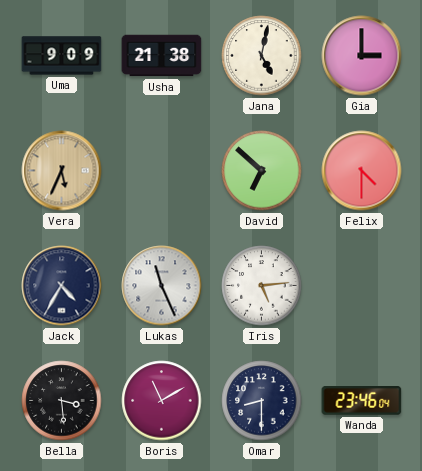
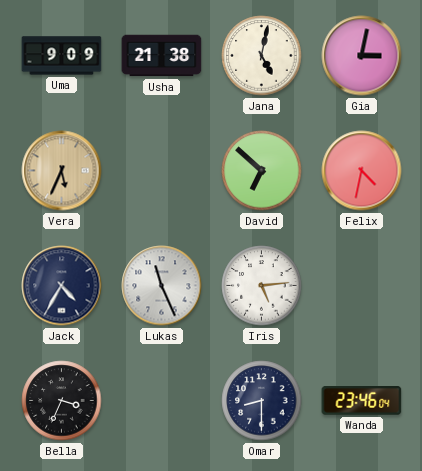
Gia: 3:00 -> 3:02 (362, 56)
Felix: 4:30 -> 4:32 (362, 171)
Bella: 3:29 -> 3:34 (62, 401)
Boris: 11:10 -> none (162, 401)
